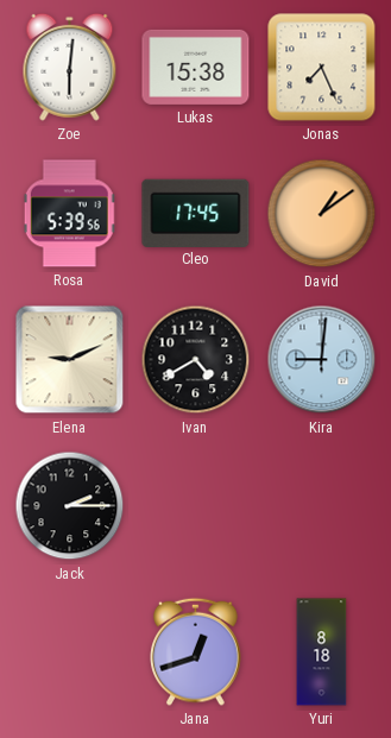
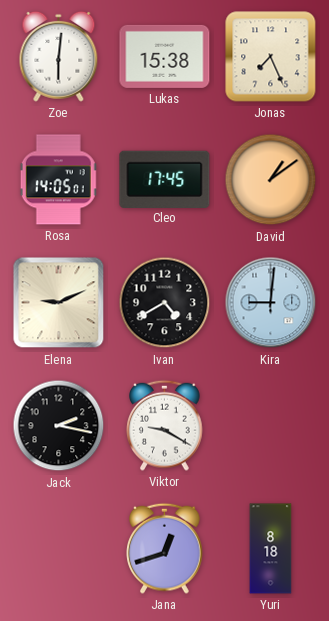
Rosa: 5:39 -> 14:05 (59, 180)
Jack: 2:15 -> 2:17 (59, 426)
Viktor: none -> 9:20 (165, 425)
